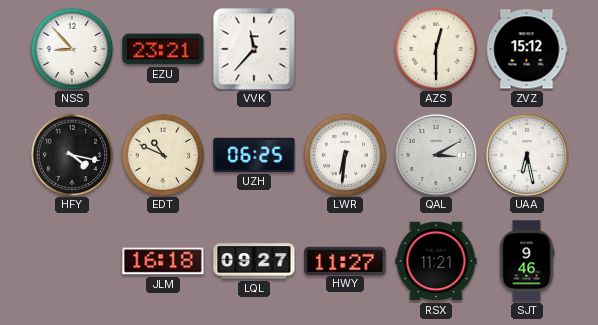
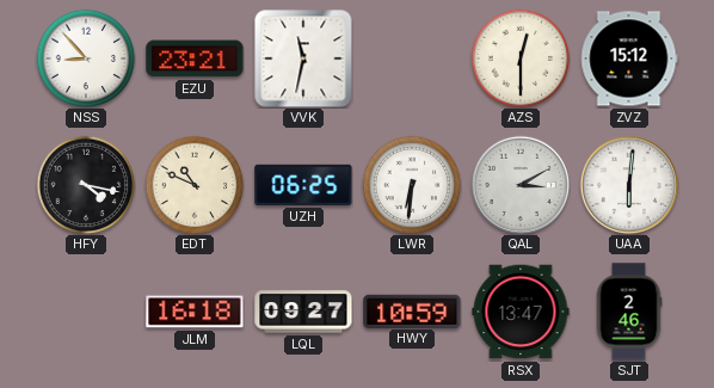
VVK: 11:37 -> 11:32 (303, 58)
UAA: 6:28 -> 6:01 (628, 184)
HWY: 11:27 -> 10:59 (412, 310)
RSX: 11:21 -> 13:47 (521, 312)
SJT: 9:46 -> 2:46 (629, 312)
